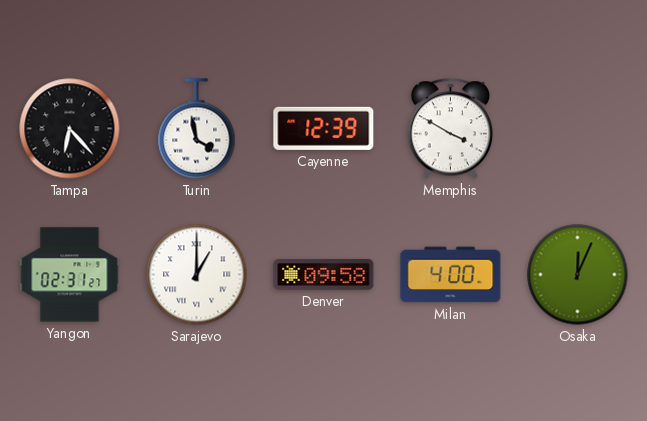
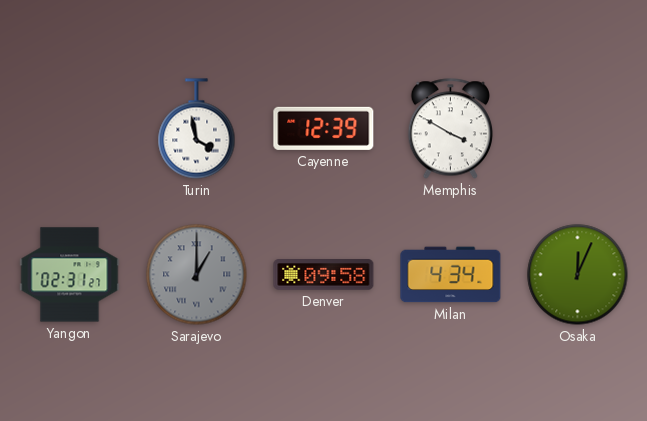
Tampa: 6:23 -> none (70, 129)
Sarajevo dial: white -> grey (197, 275)
Milan: 4:00 -> 4:34 (451, 275)
